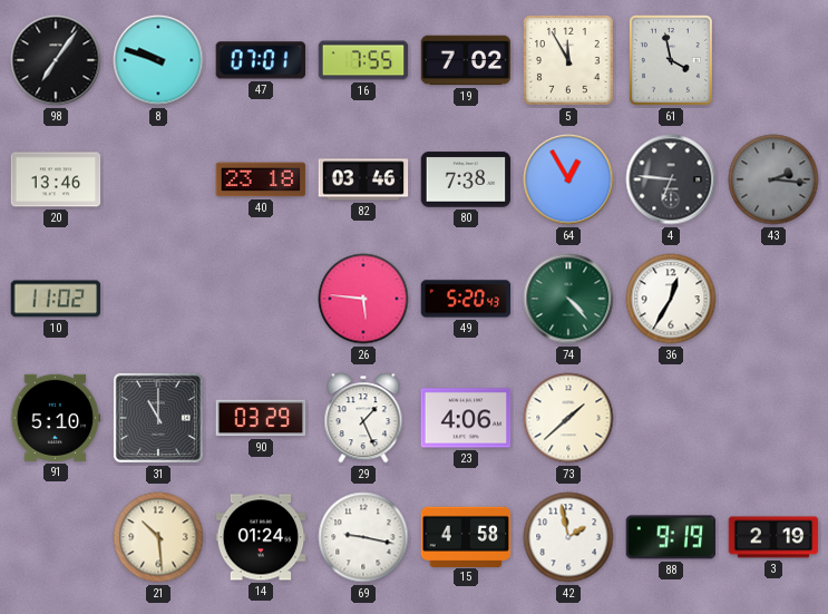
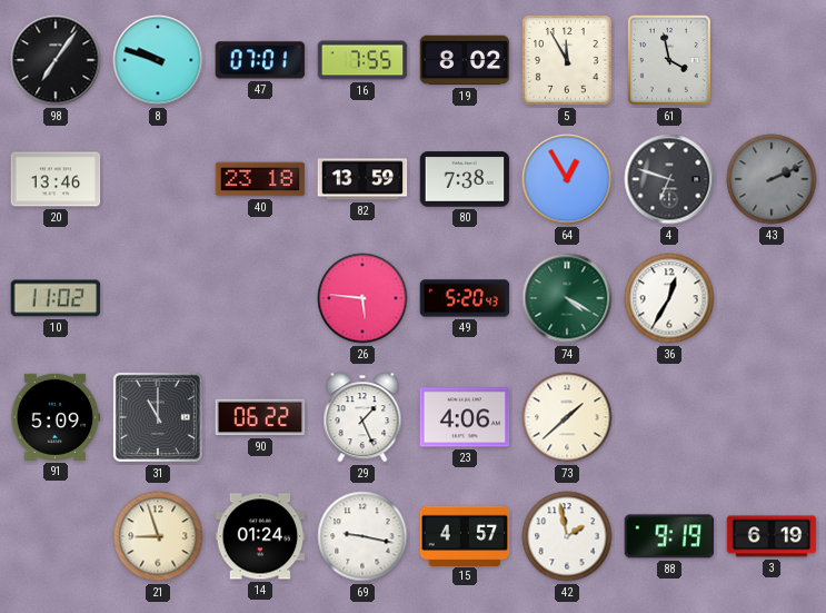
19: 7:02 -> 8:02 (465, 60)
82: 03:46 -> 13:59 (362, 179)
4: 6:46 -> 6:48 (669, 179)
43: 2:16 -> 2:11 (772, 179)
74: 4:23 -> 4:20 (567, 298)
91: 5:10 -> 5:09 (56, 417)
90: 03:29 -> 06:22 (260, 417)
21: 10:29 -> 8:57 (158, 536)
15: 4:58 -> 4:57 (465, 535)
3: 2:19 -> 6:19 (772, 536)
